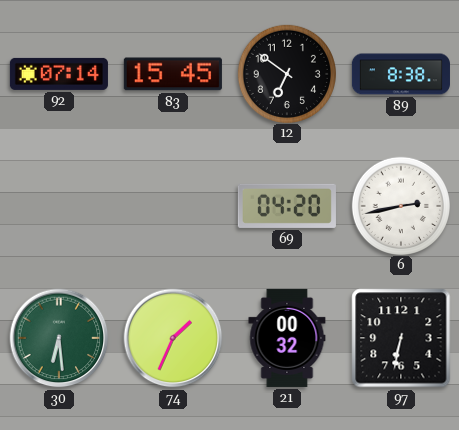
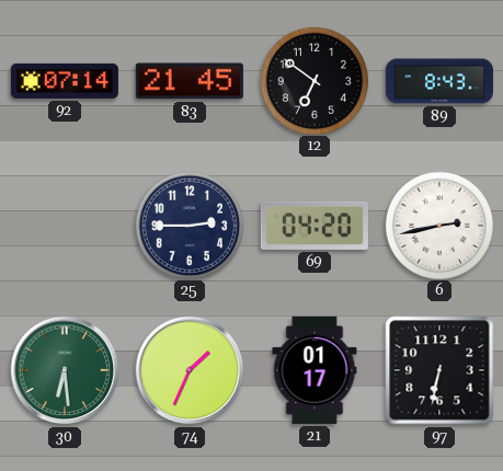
83: 15:45 -> 21:45 (190, 81)
89: 8:38 -> 8:43 (439, 81)
25: none -> 2:45 (188, 225)
21: 00:32 -> 01:17 (315, 370)
